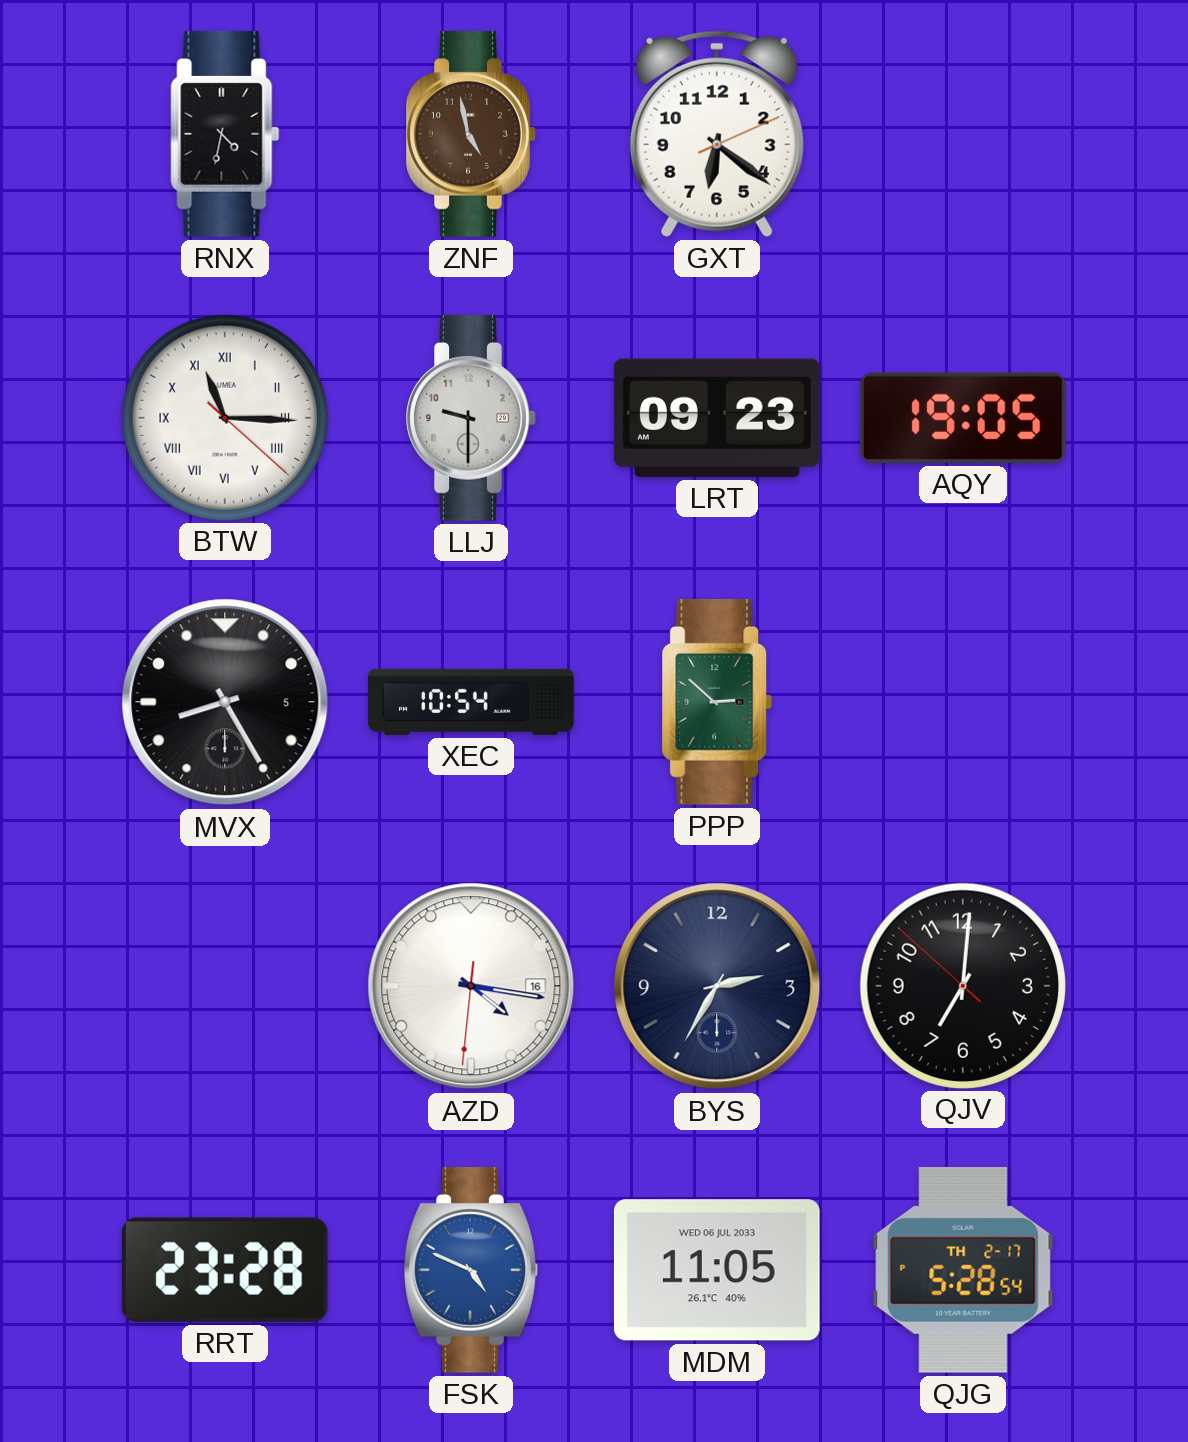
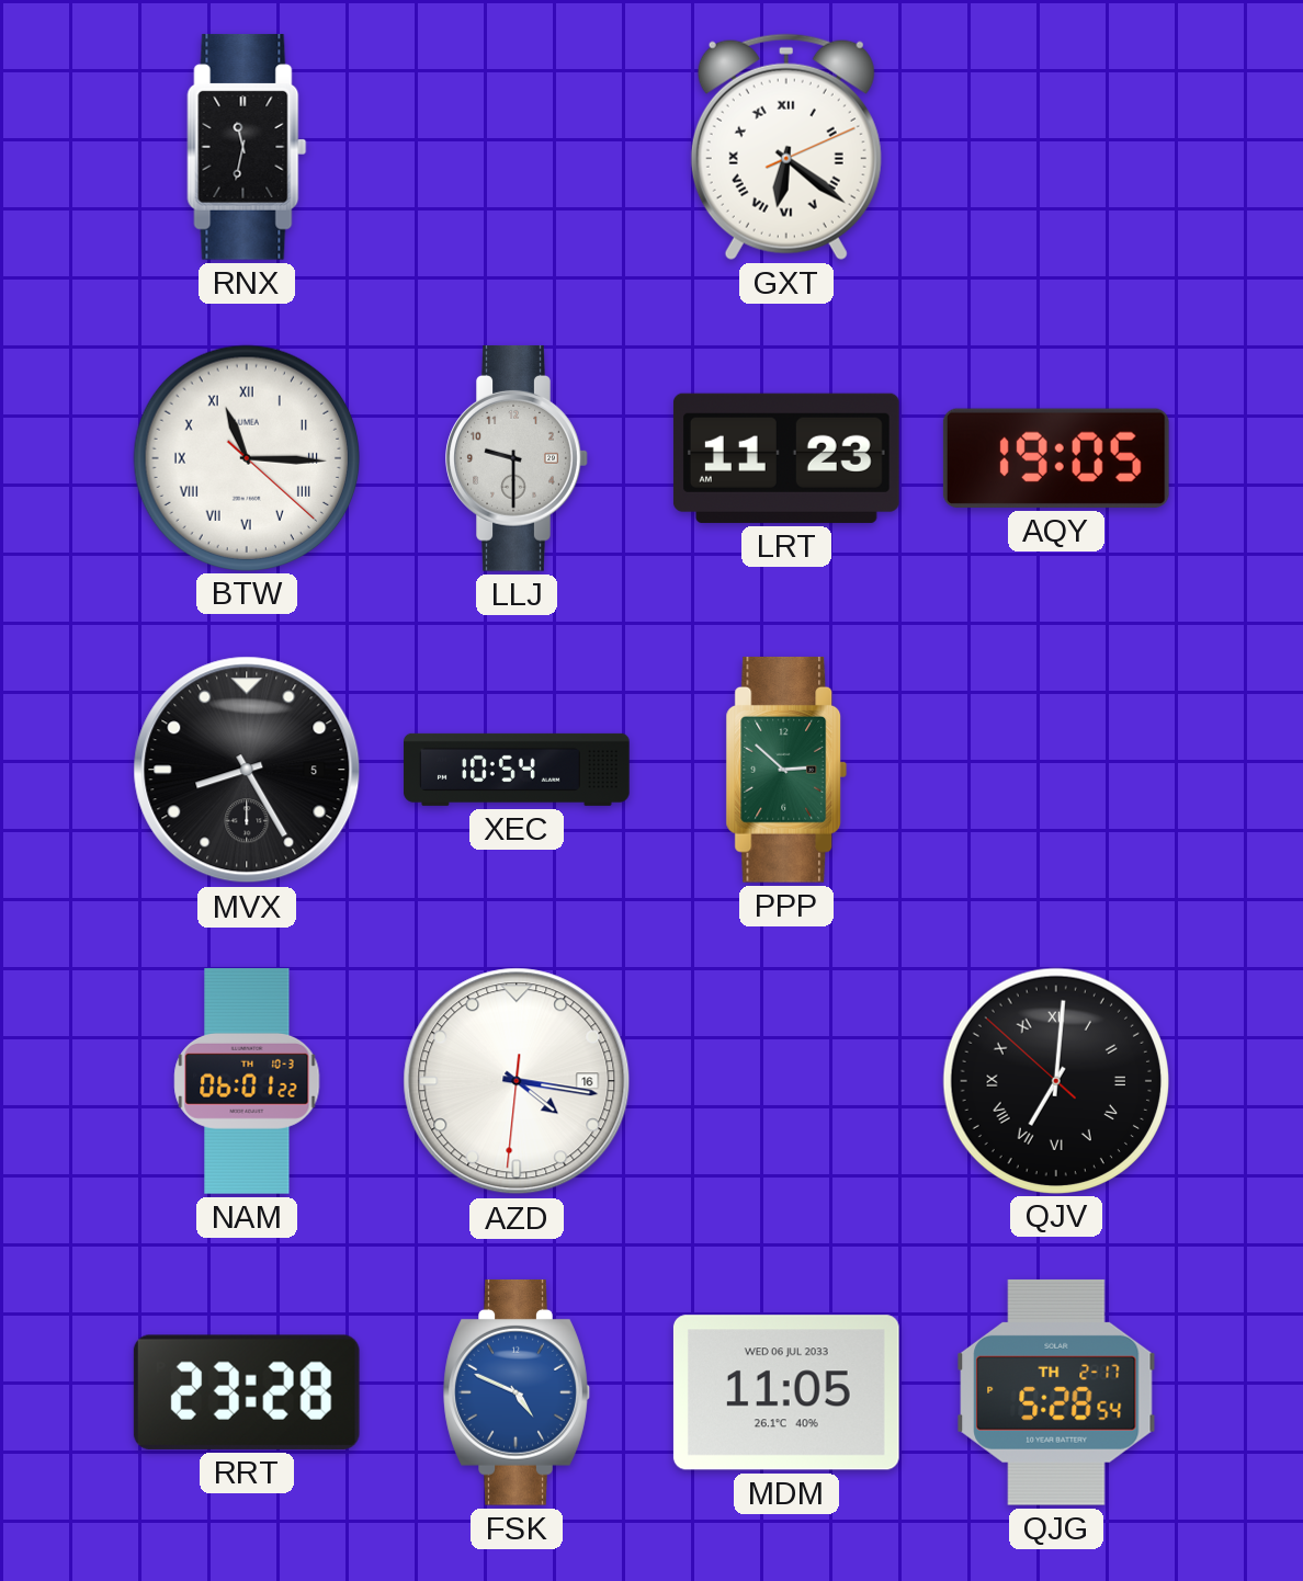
RNX: 4:32 -> 11:32 (247, 147)
ZNF: 4:58 -> none (471, 134)
GXT numerals: Arabic -> Roman (786, 147)
LRT: 09:23 -> 11:23 (786, 458)
NAM: none -> 06:01 (247, 1082)
BYS: 2:35 -> none (717, 986)
QJV numerals: Arabic -> Roman (1055, 1080)
